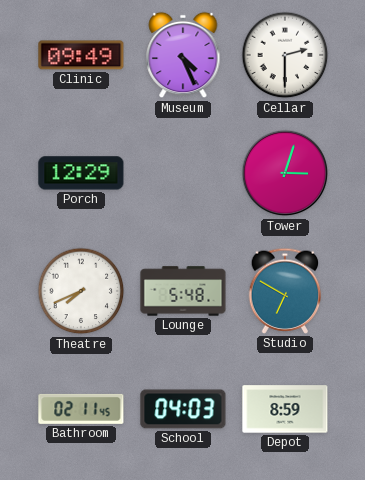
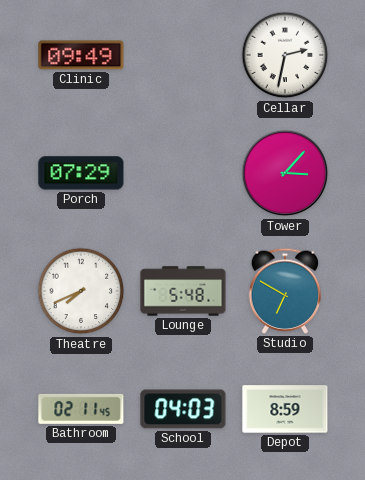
Museum: 4:26 -> none (183, 55)
Cellar: 2:30 -> 2:32 (285, 55)
Porch: 12:29 -> 07:29 (81, 173)
Tower: 3:03 -> 3:07 (285, 173)
